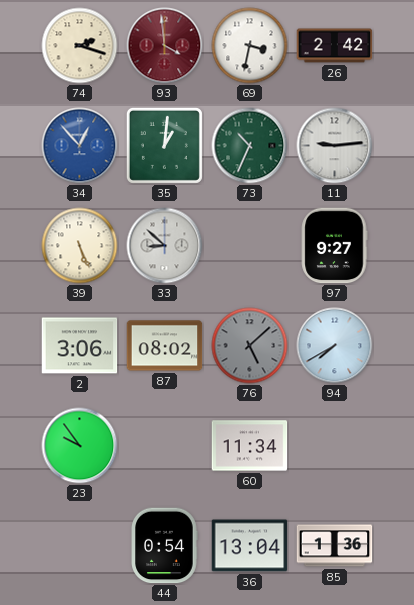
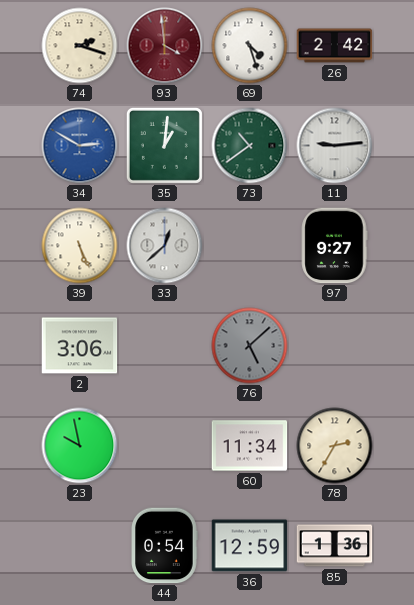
69: 3:32 -> 4:27 (250, 46)
34: 12:53 -> 2:50 (80, 146)
73: 10:34 -> 10:39 (250, 146)
33: 8:52 -> 12:38 (165, 246)
87: 08:02 -> none (165, 346)
94: 7:40 -> none (335, 346)
23: 9:54 -> 9:58 (80, 446)
78: none -> 2:35 (335, 446)
36: 13:04 -> 12:59 (250, 546)
